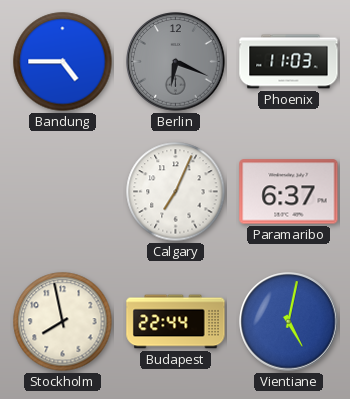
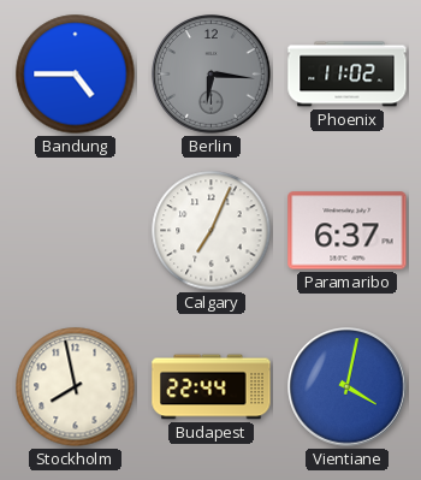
Berlin: 6:19 -> 6:16 (212, 75)
Phoenix: 11:03 -> 11:02 (348, 75)
Vientiane: 5:02 -> 4:02 (348, 387)
